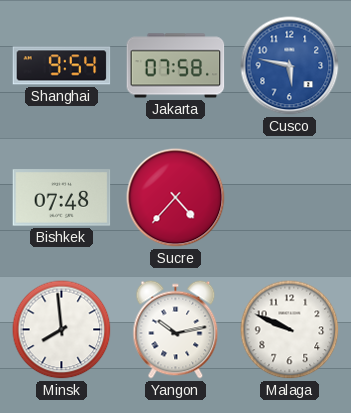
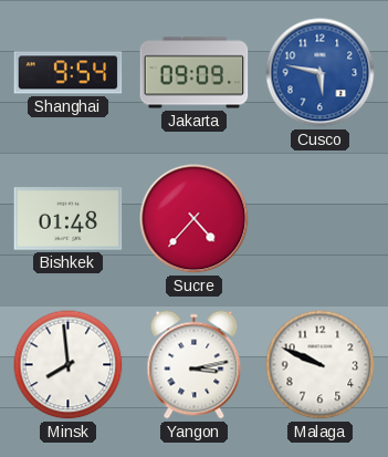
Jakarta: 07:58 -> 09:09 (195, 73)
Bishkek: 07:48 -> 01:48 (69, 219)
Yangon: 10:13 -> 3:13 (195, 365)
